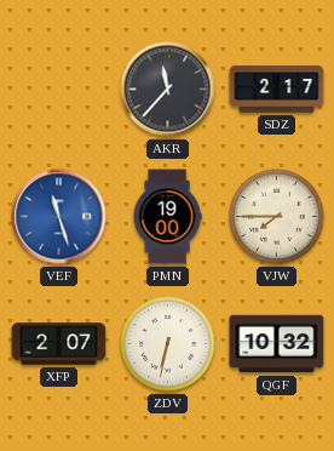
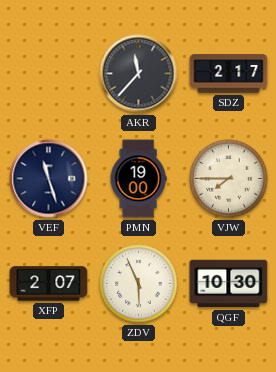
VEF dial: blue -> navy (49, 179)
ZDV: 6:32 -> 5:56 (139, 284)
QGF: 10:32 -> 10:30 (229, 284)
